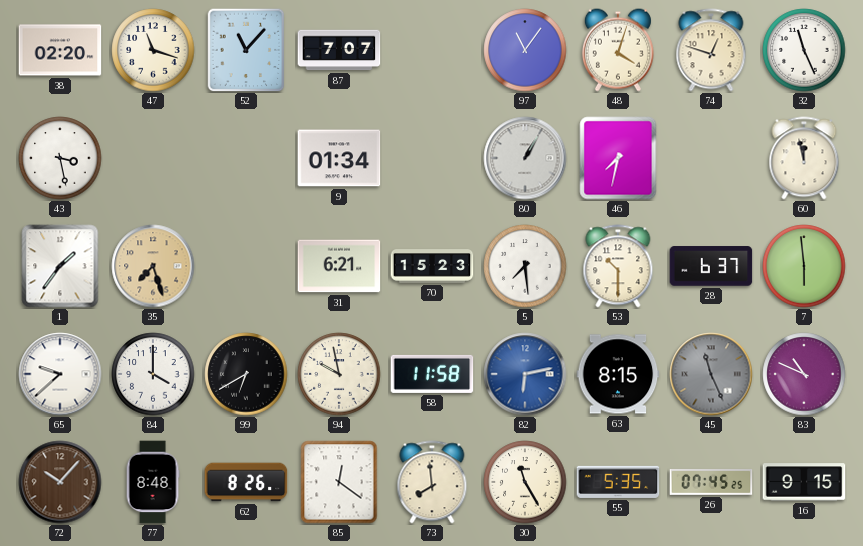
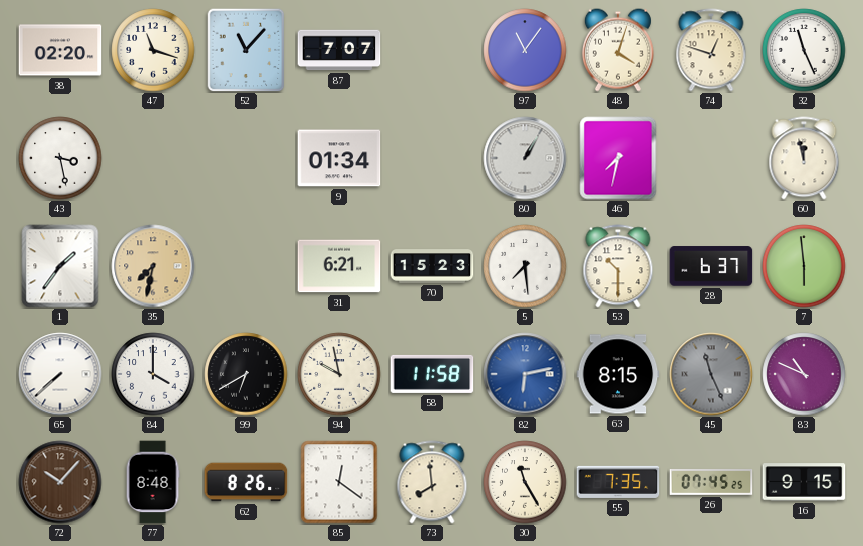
35: 7:27 -> 7:32 (153, 266)
65: 9:38 -> 7:38 (60, 374)
55: 5:35 -> 7:35 (618, 482)
